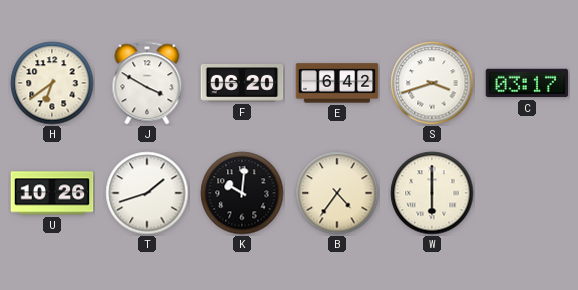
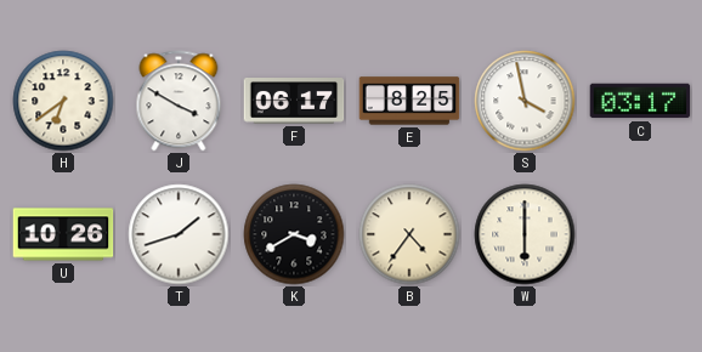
F: 06:20 -> 06:17 (294, 101)
E: 6:42 -> 8:25 (409, 101)
S: 3:42 -> 3:58 (525, 101)
K: 10:01 -> 3:40 (294, 234)
